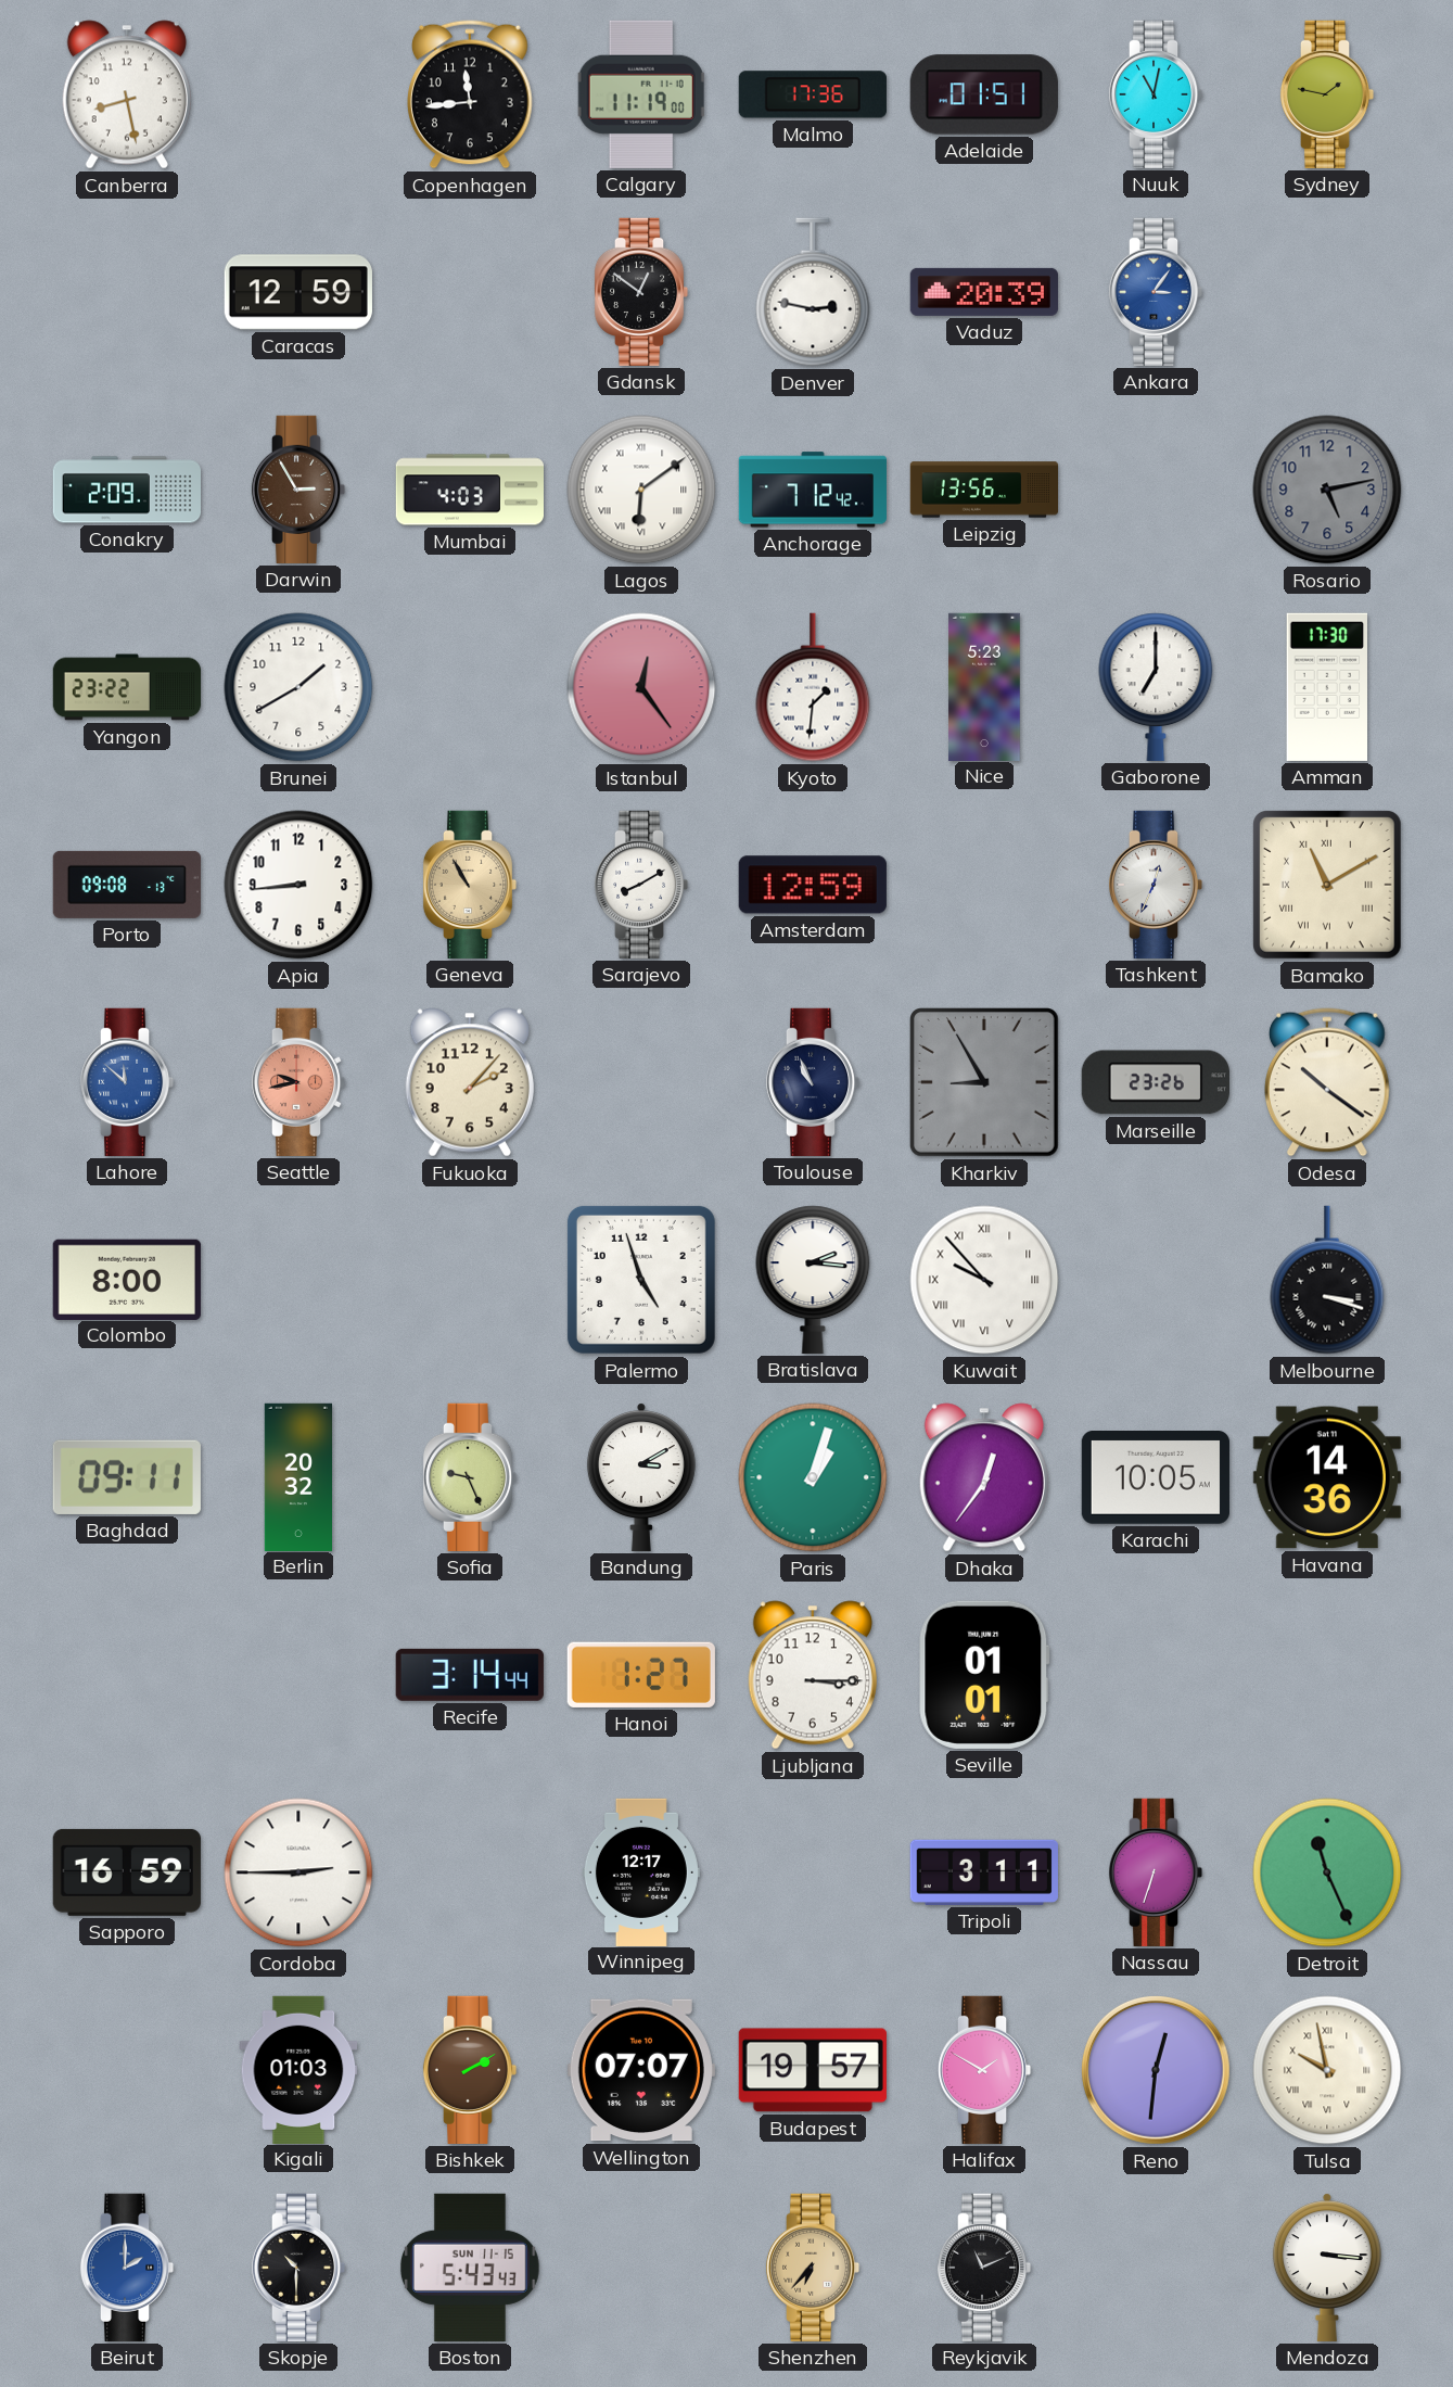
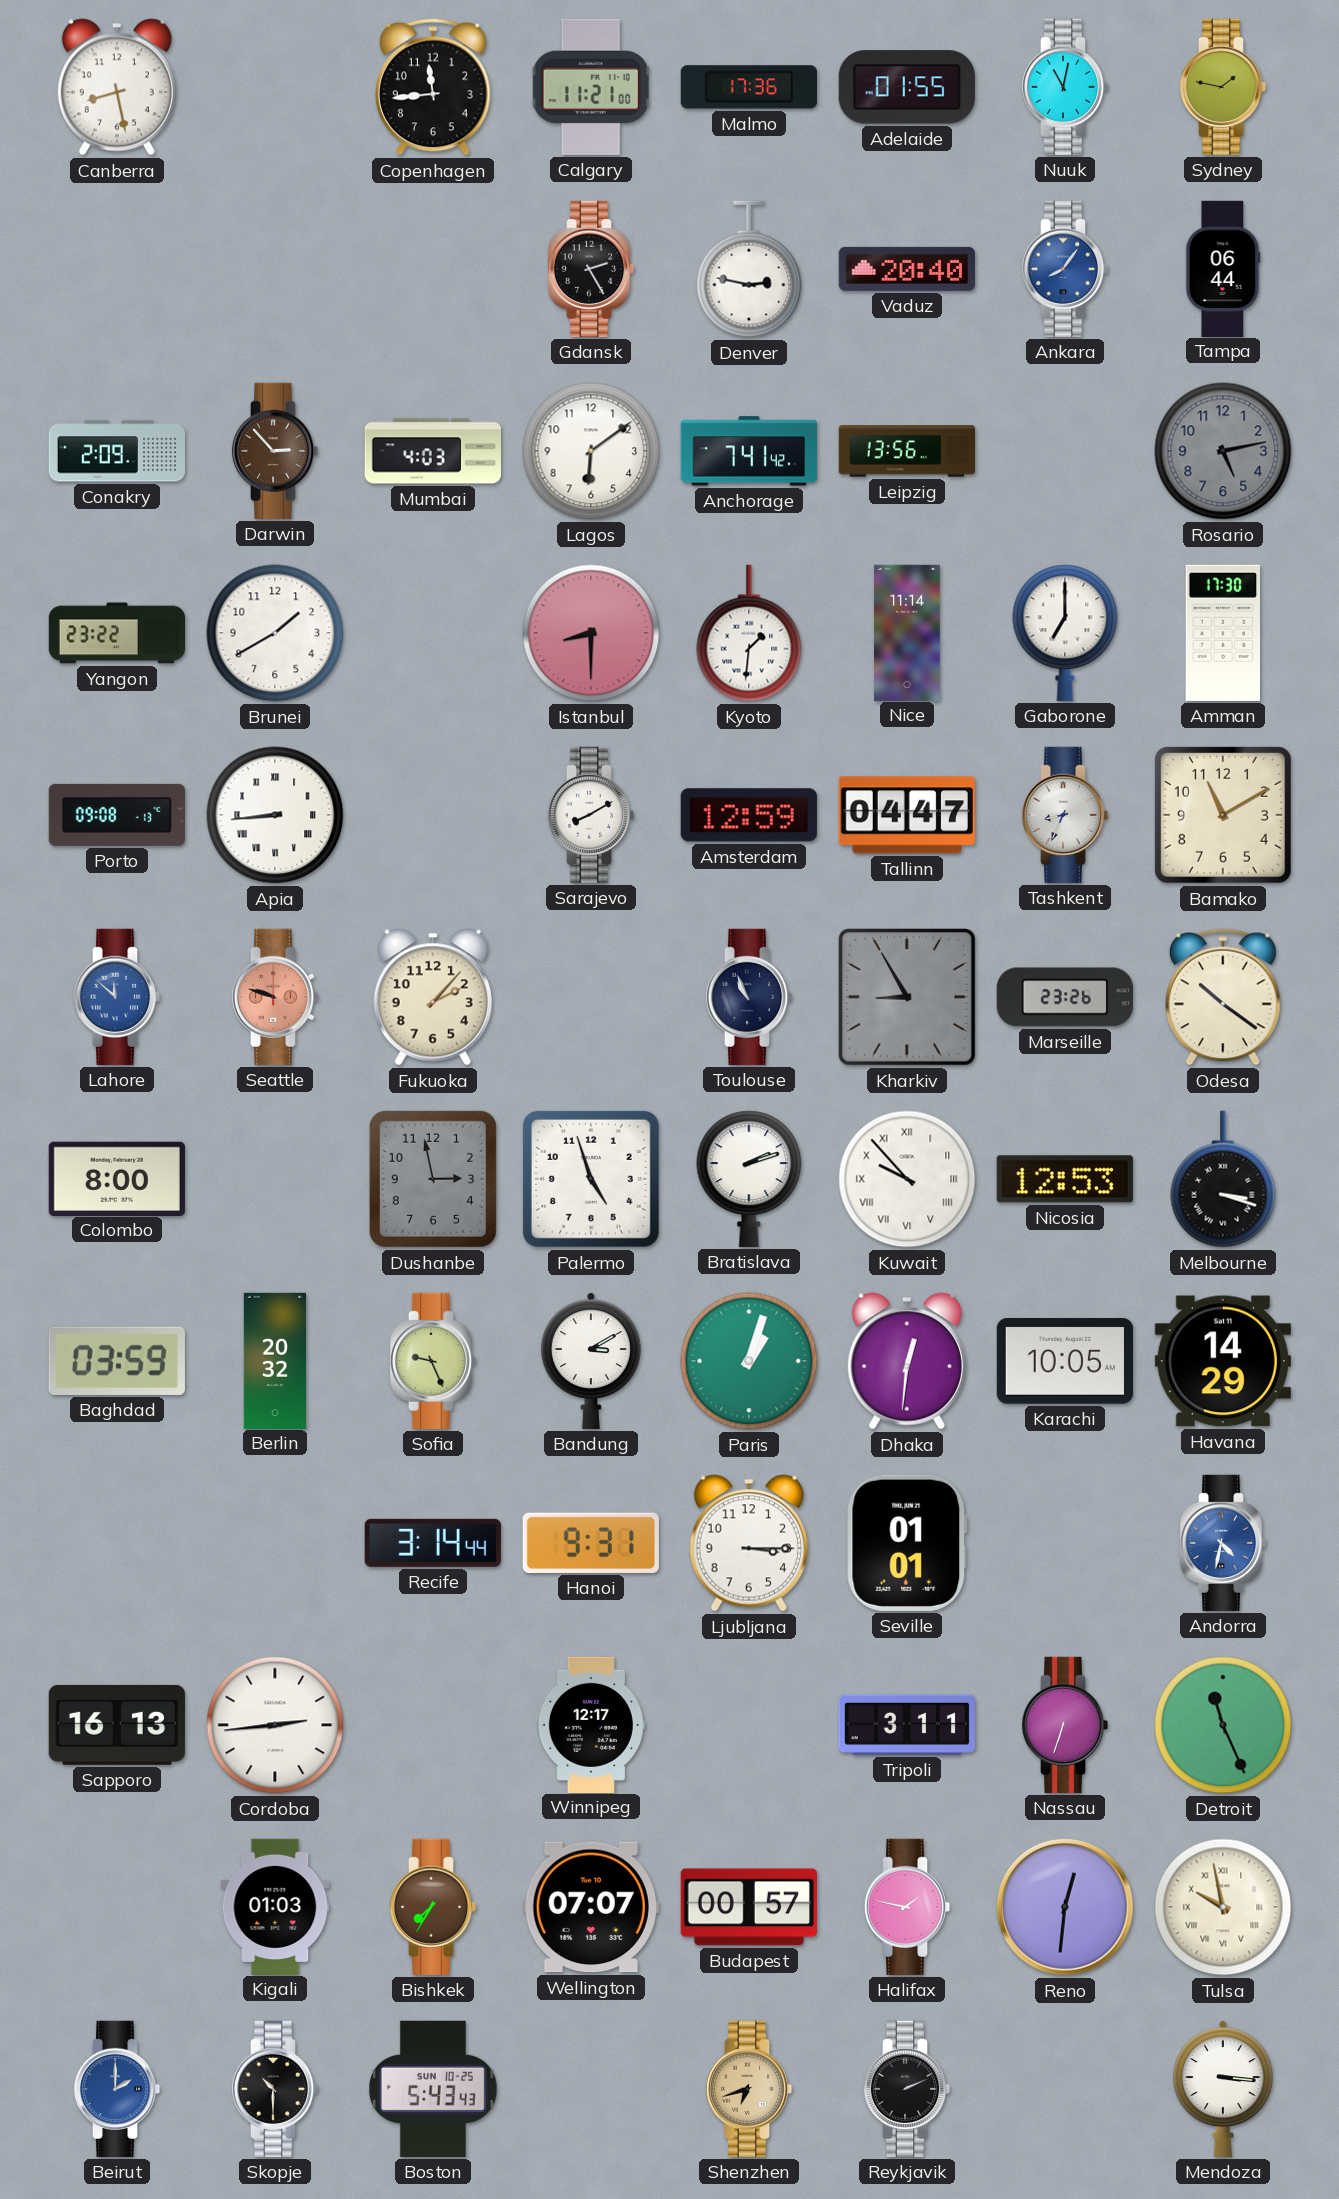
Calgary: 11:19 -> 11:21 (591, 87)
Adelaide: 01:51 -> 01:55 (907, 87)
Caracas: 12:59 -> none (298, 292)
Gdansk: 12:51 -> 2:25 (591, 269)
Vaduz: 20:39 -> 20:40 (907, 269)
Ankara: 3:06 -> 8:06 (1065, 269)
Tampa: none -> 06:44 (1223, 268)
Darwin: 2:55 -> 2:53 (275, 451)
Lagos numerals: Roman -> Arabic (591, 451)
Anchorage: 7:12 -> 7:41 (749, 451)
Istanbul: 12:24 -> 8:30 (591, 633)
Nice: 5:23 -> 11:14 (907, 632)
Apia numerals: Arabic -> Roman (275, 815)
Geneva: 10:55 -> none (470, 885)
Tallinn: none -> 04:47 (907, 815)
Tashkent: 12:34 -> 8:34 (1065, 815)
Bamako numerals: Roman -> Arabic (1223, 815)
Seattle: 9:43 -> 9:48 (275, 997)
Dushanbe: none -> 2:58 (433, 1179)
Bratislava: 2:16 -> 2:12 (749, 1179)
Nicosia: none -> 12:53 (1065, 1179)
Baghdad: 09:11 -> 03:59 (117, 1361)
Dhaka: 12:36 -> 12:31 (907, 1361)
Havana: 14:36 -> 14:29 (1223, 1361)
Hanoi: 1:27 -> 9:31 (591, 1543)
Andorra: none -> 4:32 (1223, 1543)
Sapporo: 16:59 -> 16:13 (117, 1725)
Cordoba: 2:45 -> 2:44 (275, 1725)
Bishkek: 2:10 -> 7:35 (433, 1907)
Budapest: 19:57 -> 00:57 (749, 1907)
Halifax: 1:50 -> 1:47 (907, 1907)
Boston date: SUN 11-15 -> SUN 10-25 (433, 2089)
Shenzhen: 6:37 -> 6:42 (749, 2089)
Reykjavik: 11:11 -> 2:11 (907, 2089)
